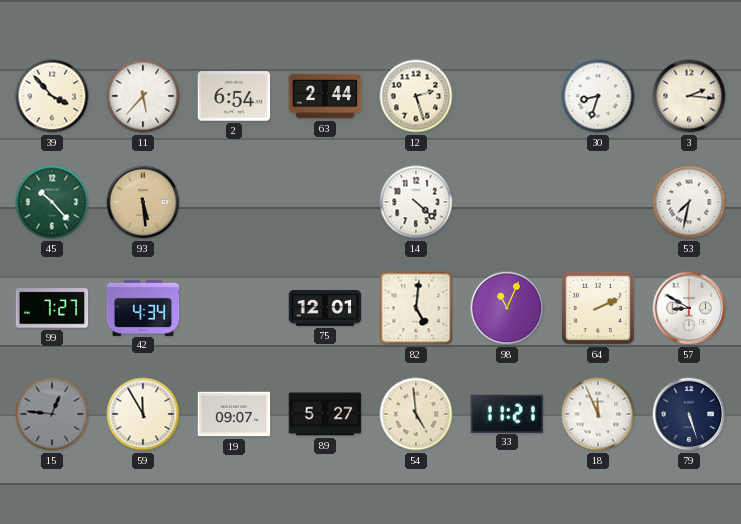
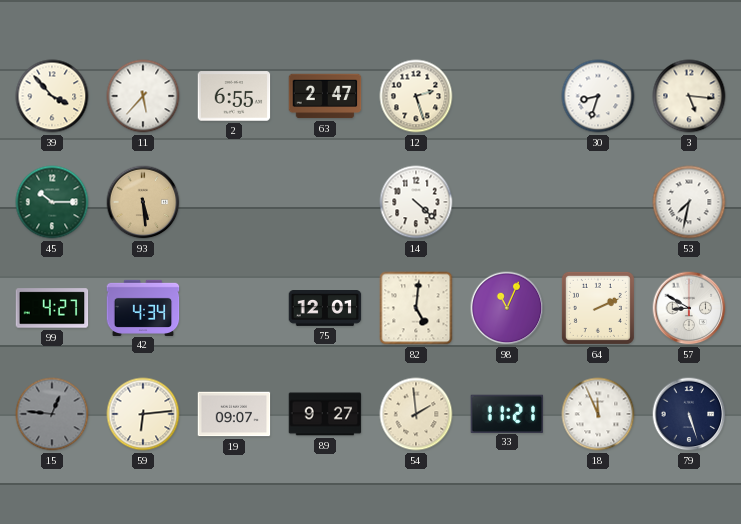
2: 6:54 -> 6:55 (234, 96)
63: 2:44 -> 2:47 (325, 96)
3: 2:16 -> 5:16 (689, 96)
45: 10:23 -> 10:15 (52, 202)
99: 7:27 -> 4:27 (52, 308)
59: 11:55 -> 6:14 (143, 414)
89: 5:27 -> 9:27 (325, 414)
54: 4:59 -> 1:59 (416, 414)
